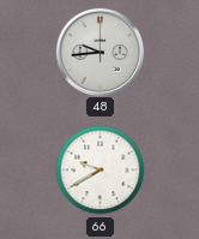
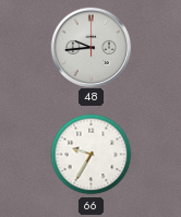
66: 9:40 -> 9:35 (92, 155)
